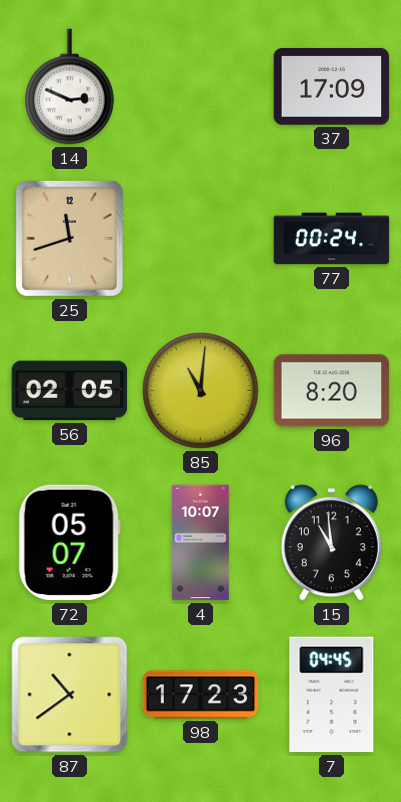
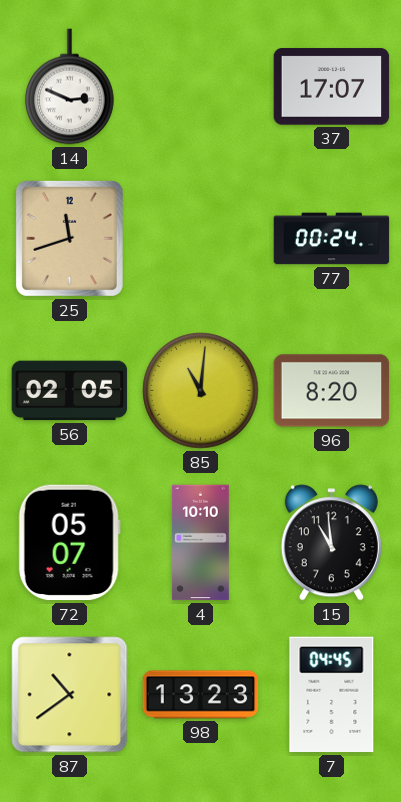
37: 17:09 -> 17:07 (332, 87)
4: 10:07 -> 10:10 (201, 543)
98: 17:23 -> 13:23 (201, 695)
